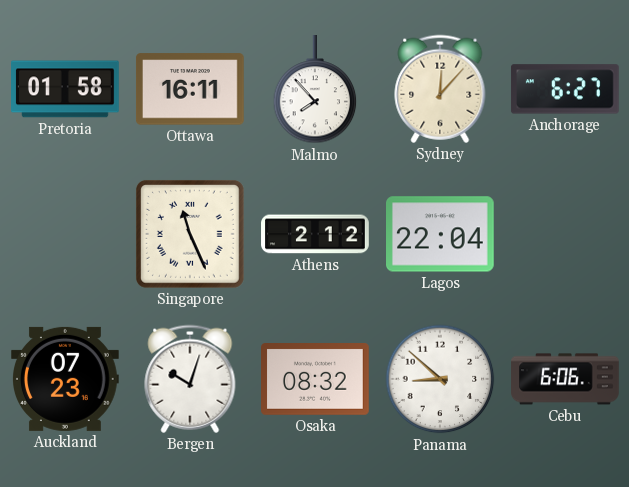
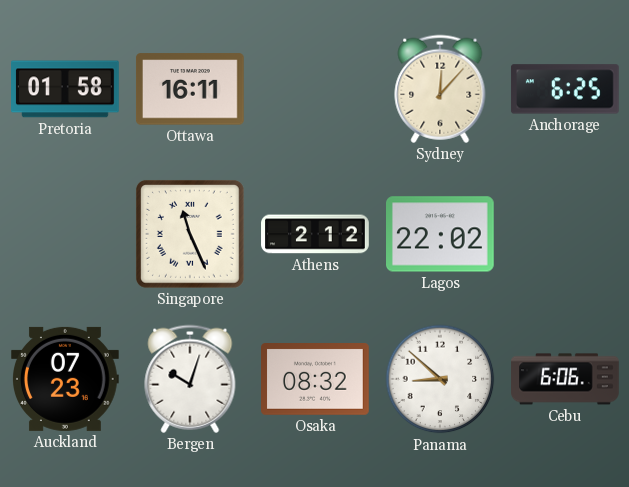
Malmo: 7:53 -> none (315, 90)
Anchorage: 6:27 -> 6:25 (565, 89)
Lagos: 22:04 -> 22:02 (441, 234)
